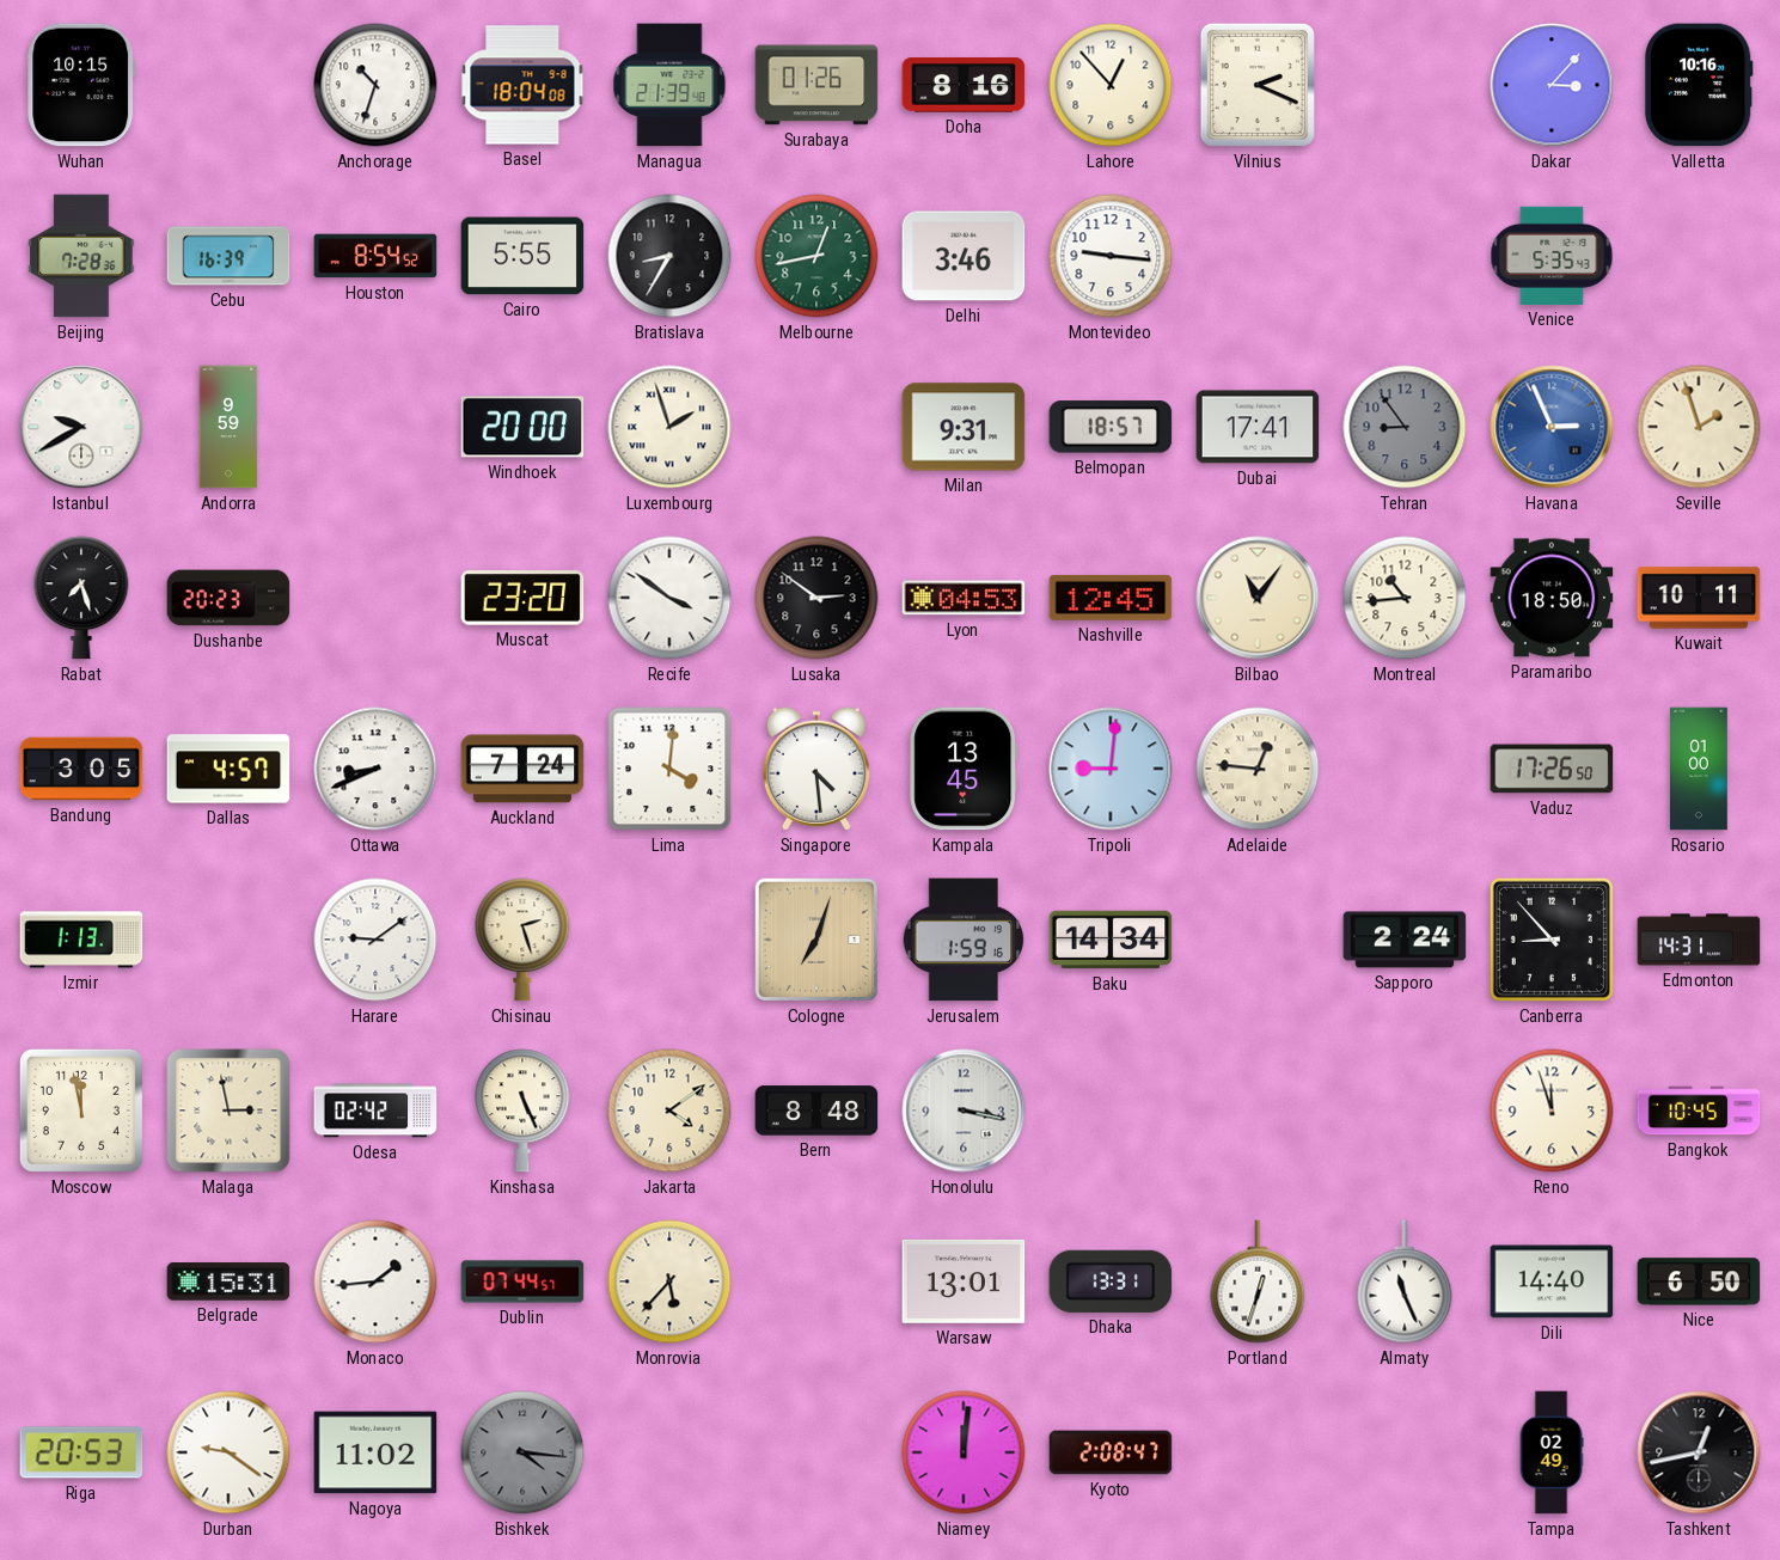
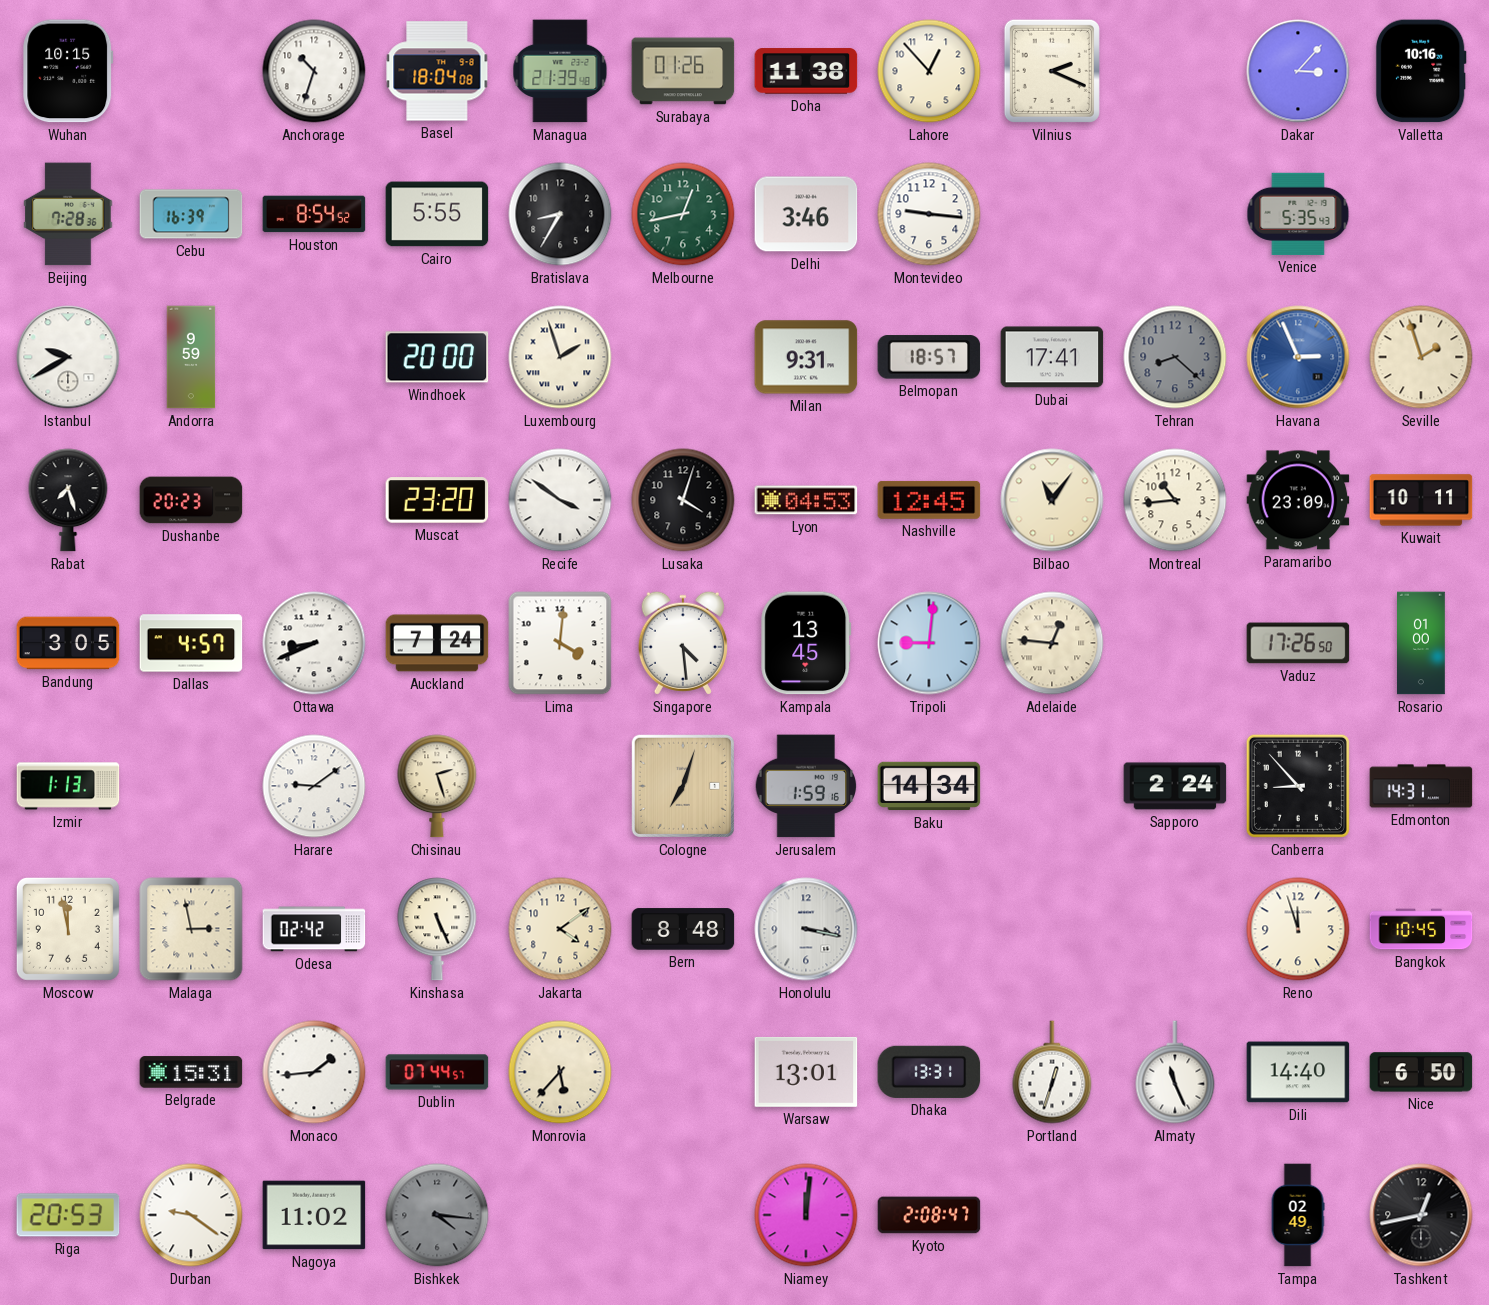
Doha: 8:16 -> 11:38 (806, 71)
Tehran: 8:54 -> 8:22 (1175, 357)
Lusaka: 2:51 -> 4:03 (683, 500)
Paramaribo: 18:50 -> 23:09 (1298, 500)
